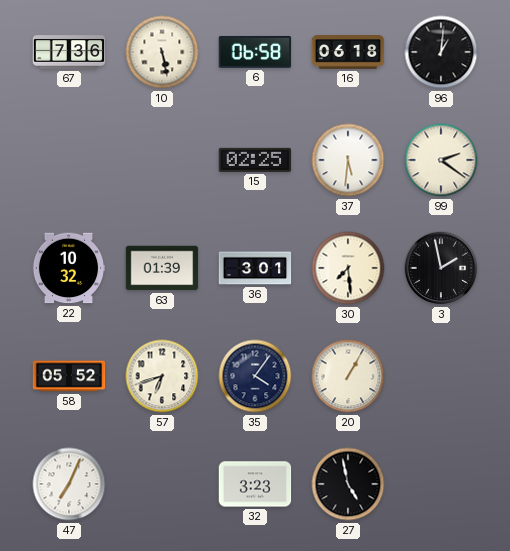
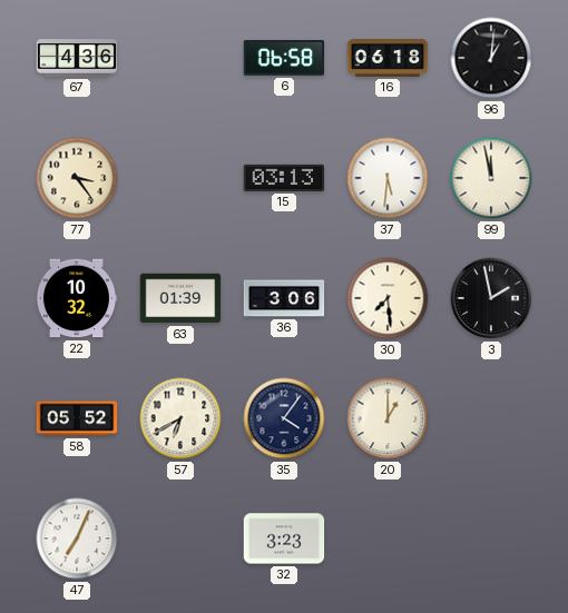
67: 7:36 -> 4:36 (77, 58)
10: 5:28 -> none (162, 52)
77: none -> 3:24 (77, 178)
15: 02:25 -> 03:13 (284, 178)
99: 2:21 -> 11:58 (491, 178)
36: 3:01 -> 3:06 (284, 298)
57: 6:42 -> 6:40 (180, 418)
20: 1:05 -> 1:00 (388, 418)
27: 4:58 -> none (348, 484)
